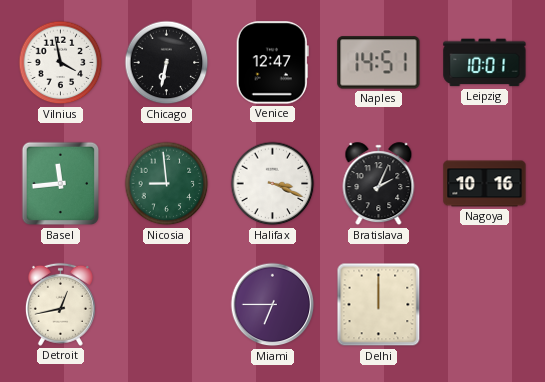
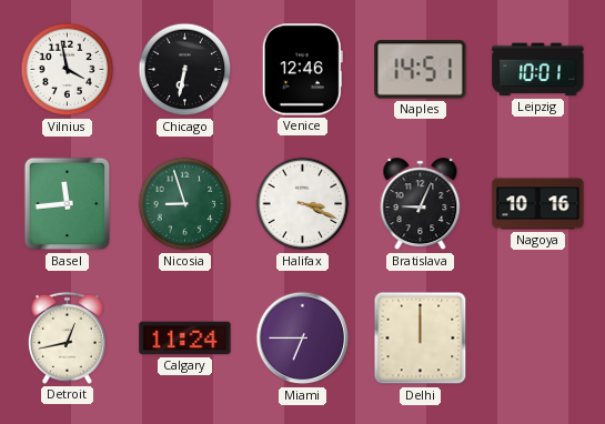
Venice: 12:47 -> 12:46 (302, 70)
Nicosia: 8:59 -> 8:57 (185, 204)
Bratislava: 2:04 -> 9:04 (421, 204)
Calgary: none -> 11:24 (185, 339)
